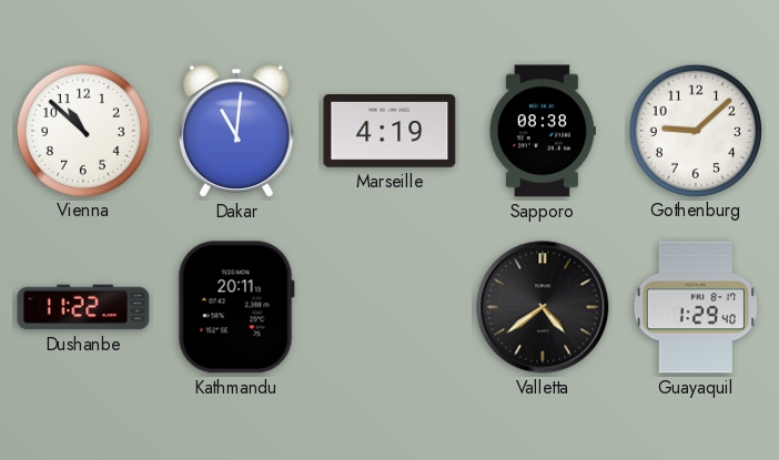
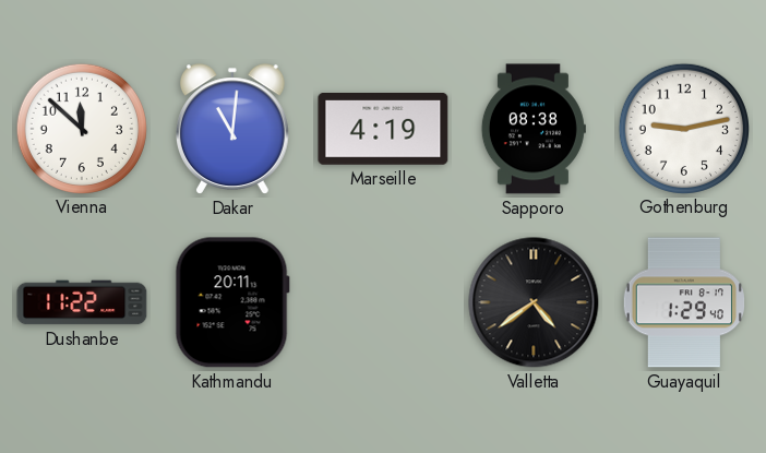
Vienna: 10:52 -> 11:52 (81, 128)
Gothenburg: 9:08 -> 9:13 (683, 128)
